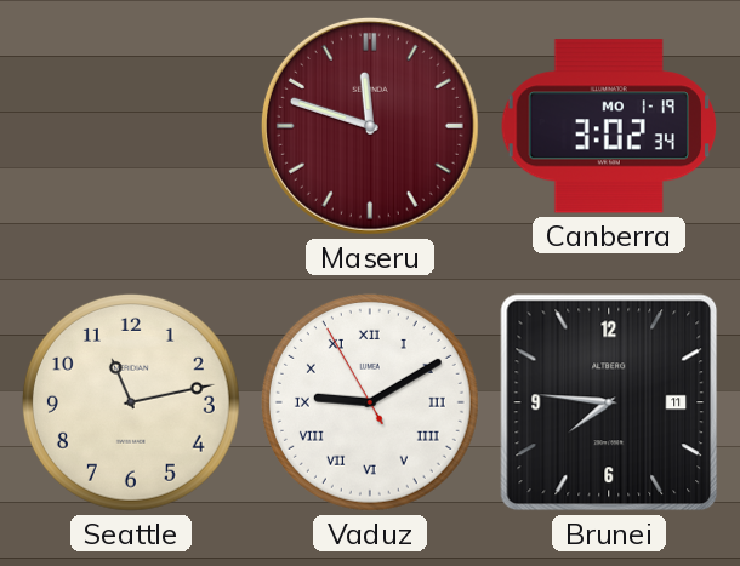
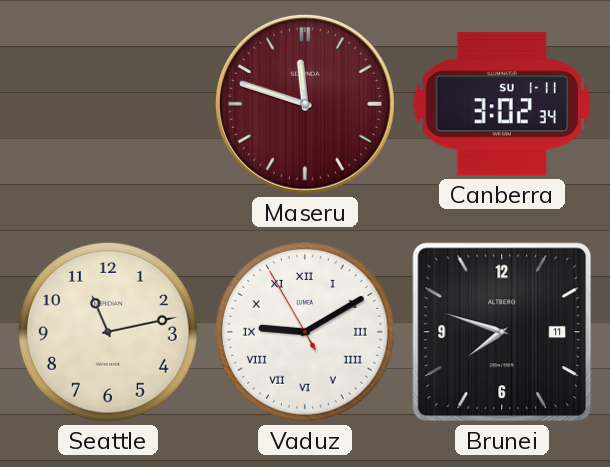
Canberra date: MO 1-19 -> SU 1-11 (502, 104)
Brunei: 7:46 -> 7:48 (502, 332)
